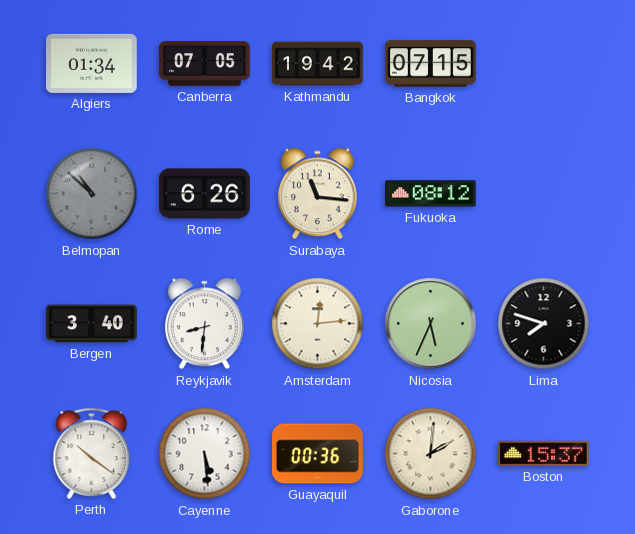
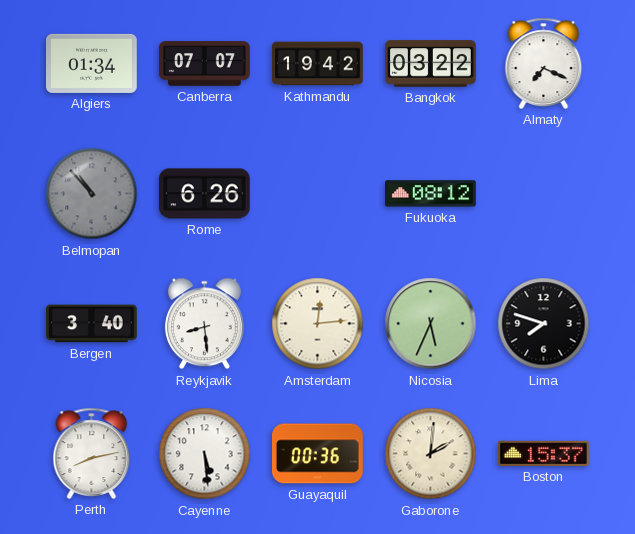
Canberra: 07:05 -> 07:07 (205, 64)
Bangkok: 07:15 -> 03:22 (431, 64)
Almaty: none -> 7:19 (544, 63)
Belmopan: 10:52 -> 10:53 (92, 194)
Surabaya: 11:16 -> none (317, 194)
Reykjavik: 8:31 -> 8:29 (204, 324)
Perth: 10:21 -> 8:13 (92, 453)
